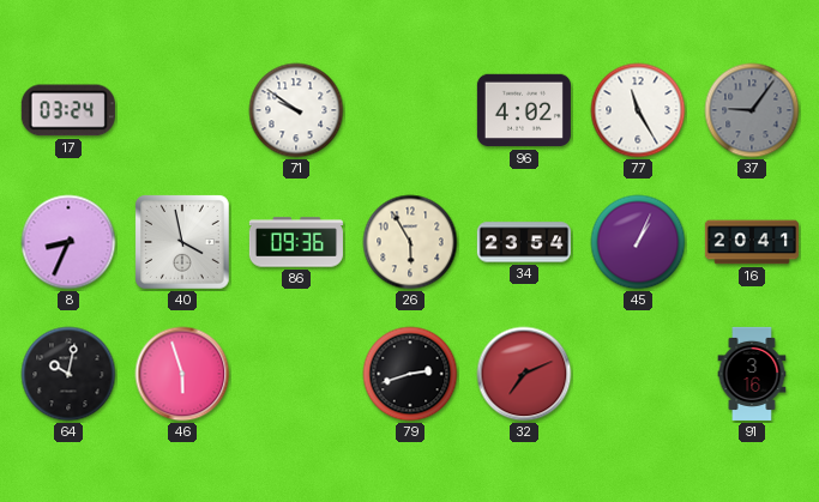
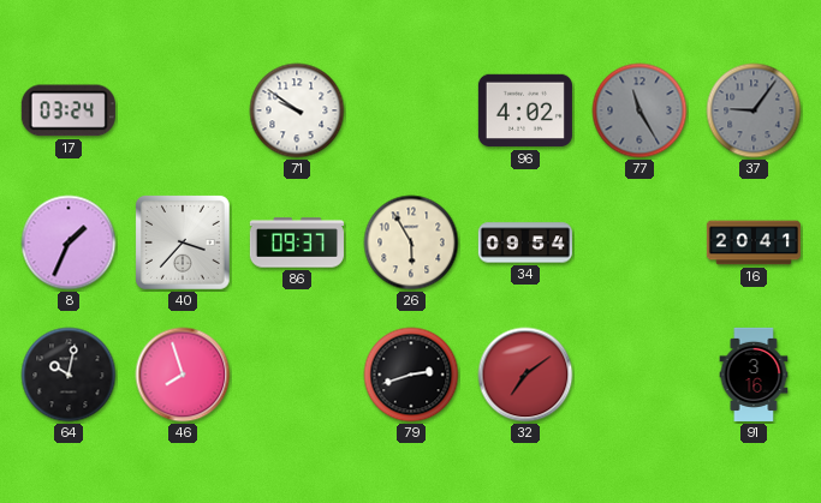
77 dial: white -> grey (639, 110)
8: 8:34 -> 1:34 (69, 242)
40: 3:58 -> 3:37 (184, 244)
86: 09:36 -> 09:37 (297, 242)
34: 23:54 -> 09:54 (525, 242)
45: 1:04 -> none (638, 242)
46: 5:57 -> 7:57 (183, 375)
32: 7:11 -> 7:09 (525, 375)
